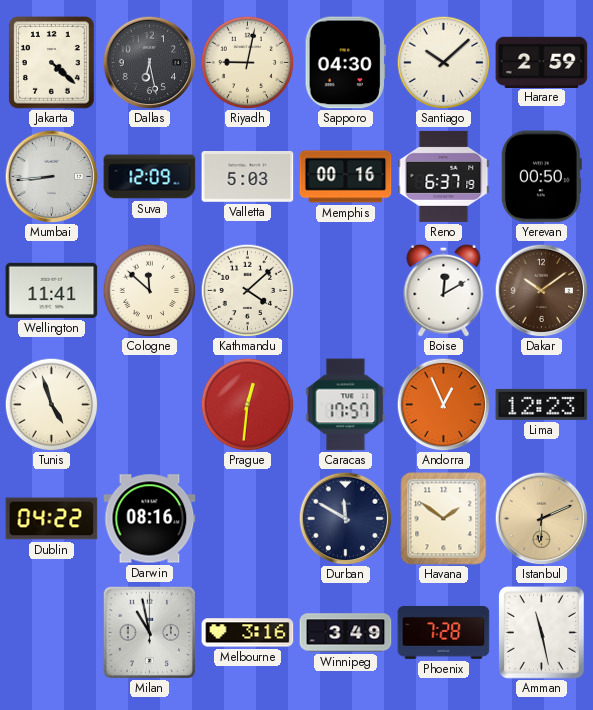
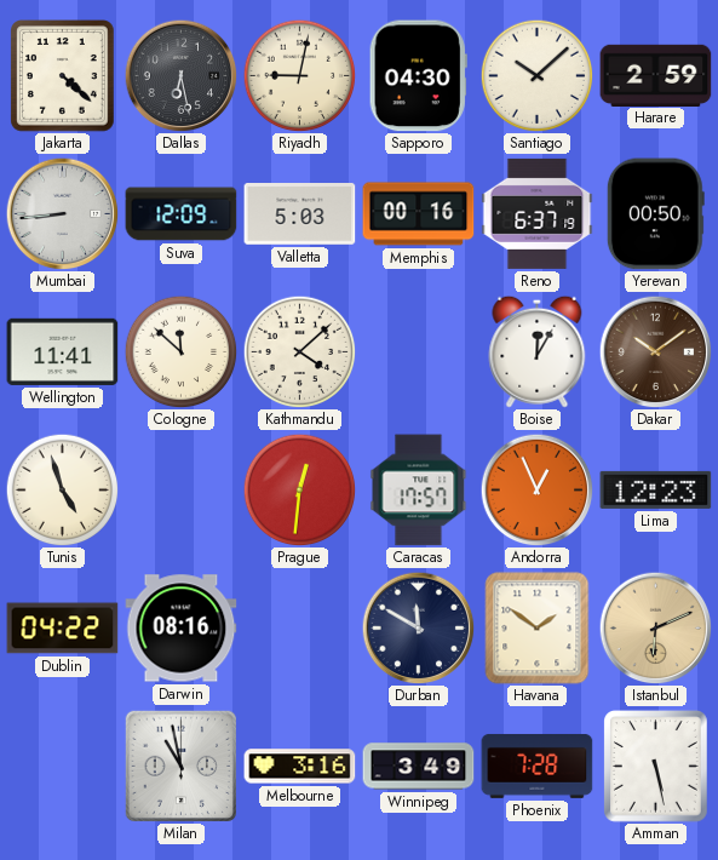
Boise: 12:10 -> 12:05 (538, 351)
Amman: 11:28 -> 5:28 (656, 767)
